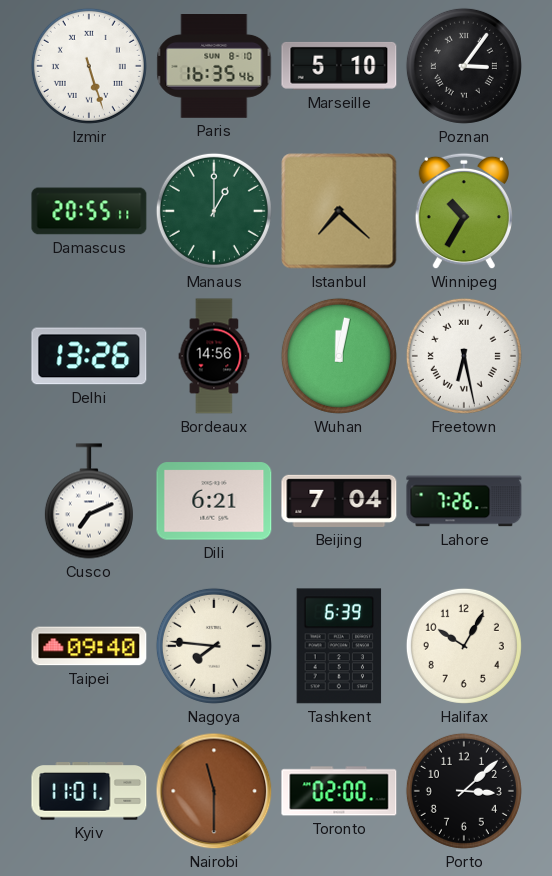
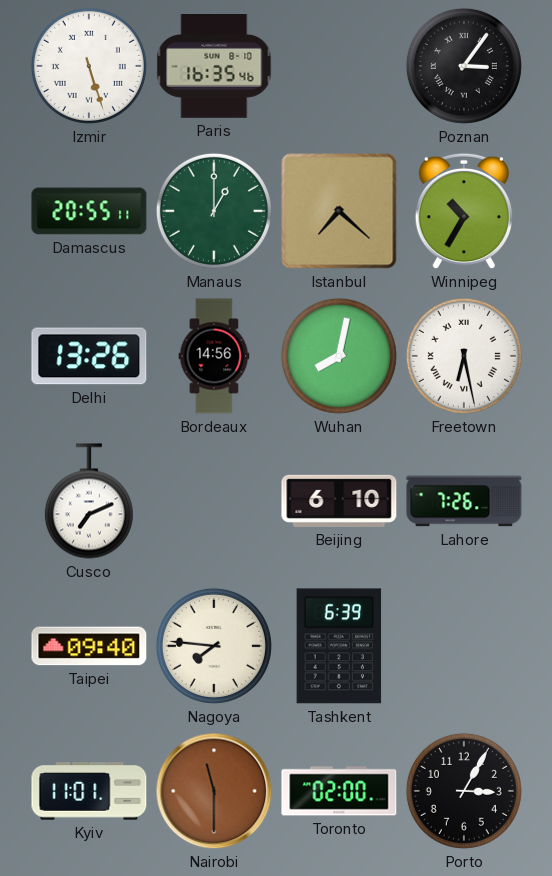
Marseille: 5:10 -> none (339, 66)
Wuhan: 12:02 -> 8:02 (339, 356)
Dili: 6:21 -> none (214, 501)
Beijing: 7:04 -> 6:10 (339, 501)
Halifax: 10:05 -> none (464, 646)
Porto: 3:08 -> 3:05 (464, 791)
